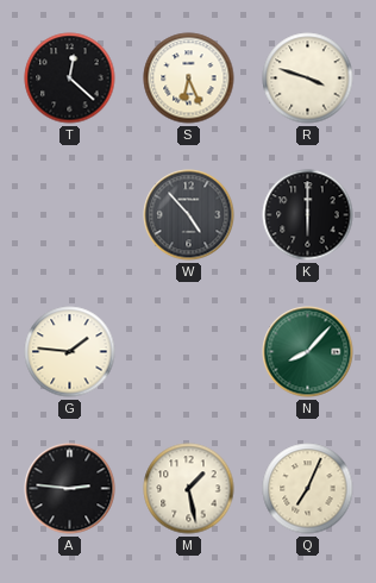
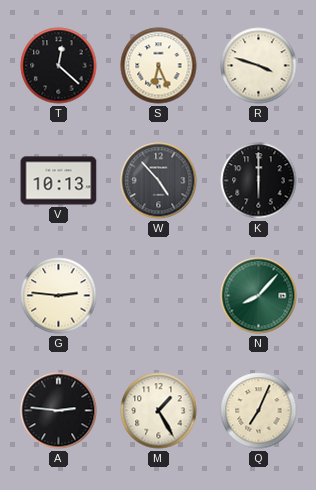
V: none -> 10:13 (59, 181)
G: 1:46 -> 2:46 (59, 296)
M: 1:28 -> 1:25 (159, 411)
